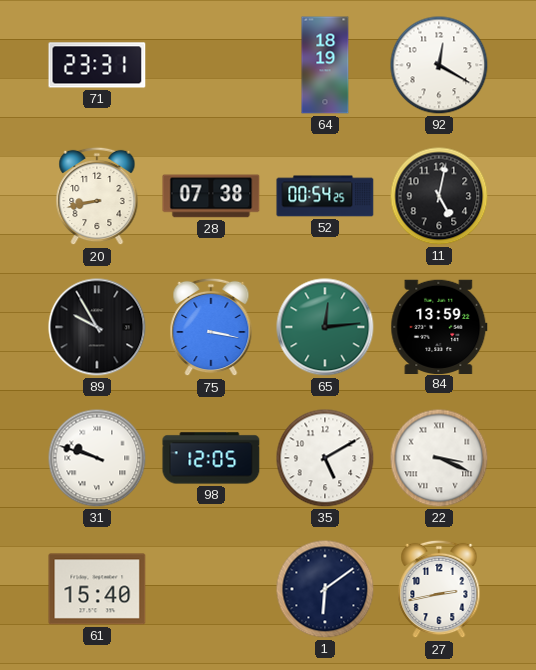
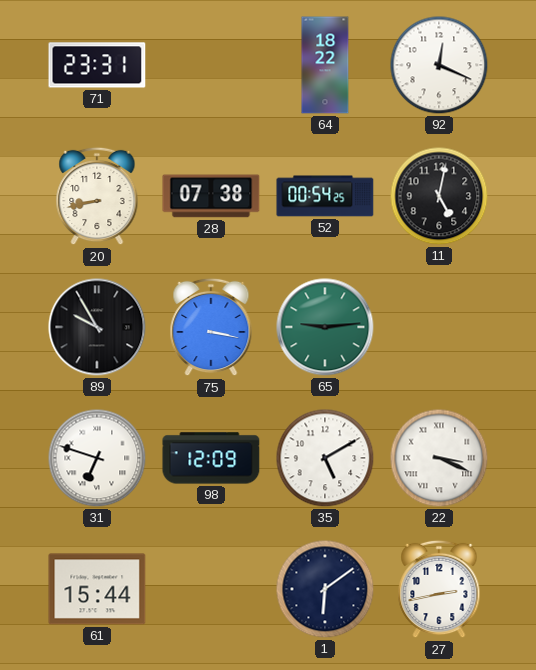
64: 18:19 -> 18:22 (325, 65)
92: 12:20 -> 12:19 (439, 65)
65: 12:14 -> 9:14 (325, 327)
84: 13:59 -> none (439, 326)
31: 9:48 -> 6:48 (97, 458)
98: 12:05 -> 12:09 (211, 458)
61: 15:40 -> 15:44 (97, 589)
